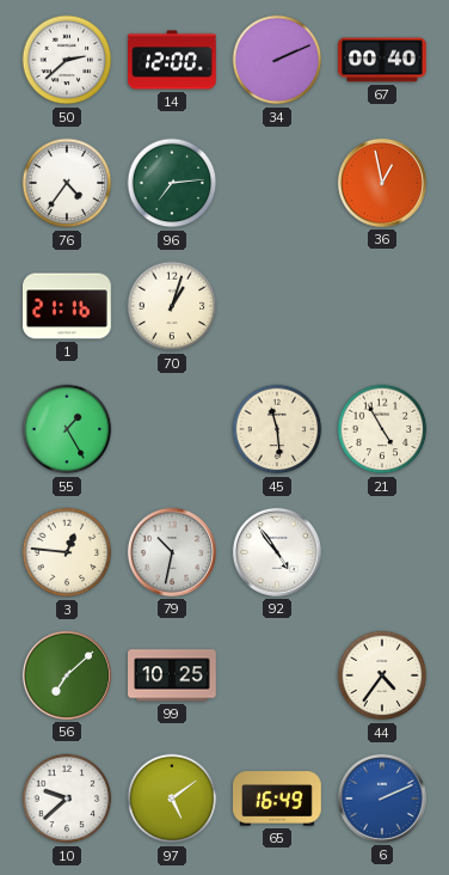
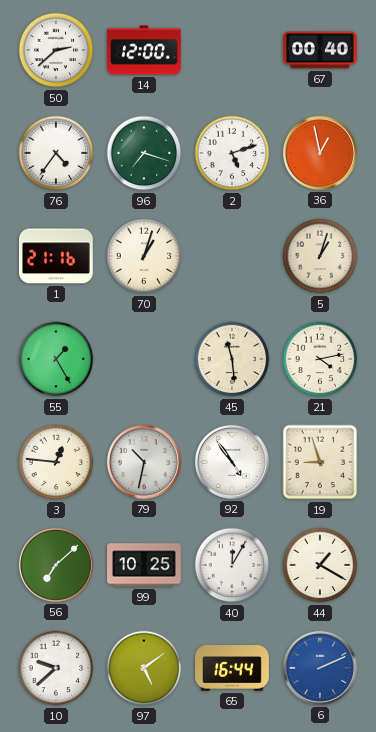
34: 2:11 -> none (277, 60)
96: 7:14 -> 7:18 (144, 153)
2: none -> 5:12 (232, 153)
5: none -> 1:03 (320, 256)
21: 4:55 -> 4:13 (320, 359)
19: none -> 8:57 (320, 462)
40: none -> 12:05 (232, 565)
44: 4:36 -> 1:20 (320, 565)
65: 16:49 -> 16:44 (232, 668)
